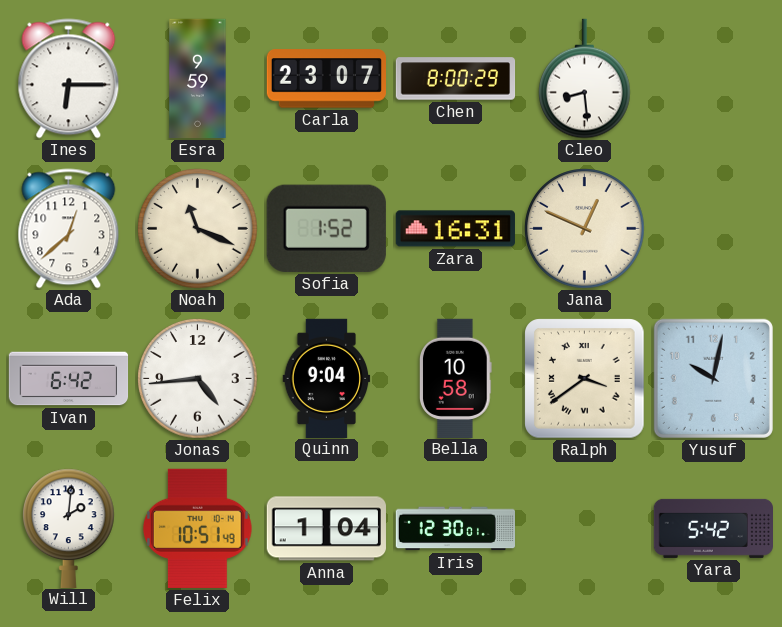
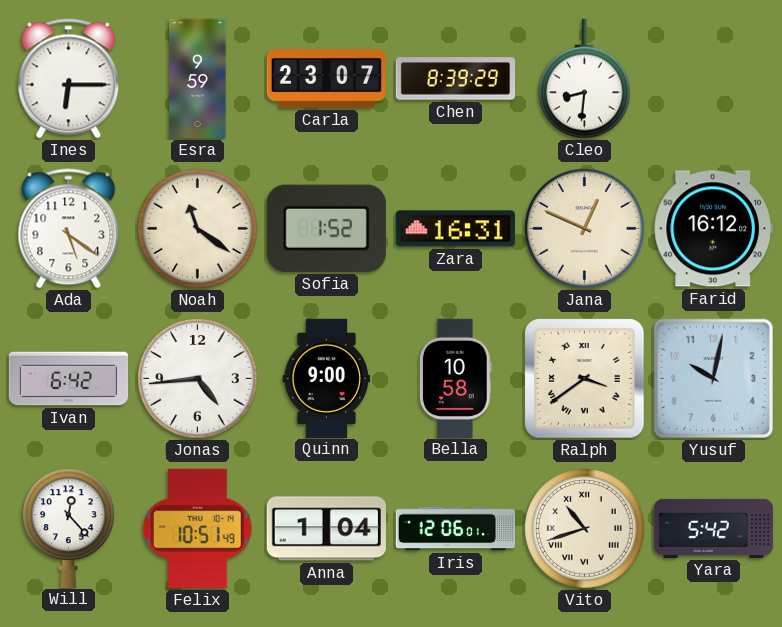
Chen: 8:00 -> 8:39 (456, 79)
Cleo: 8:29 -> 8:31 (585, 79)
Ada: 12:38 -> 5:21 (69, 229)
Noah: 11:19 -> 11:21 (198, 229)
Farid: none -> 16:12 (713, 229)
Quinn: 9:04 -> 9:00 (327, 378)
Will: 2:01 -> 12:23 (69, 528)
Iris: 12:30 -> 12:06 (455, 529)
Vito: none -> 10:42 (585, 529)
